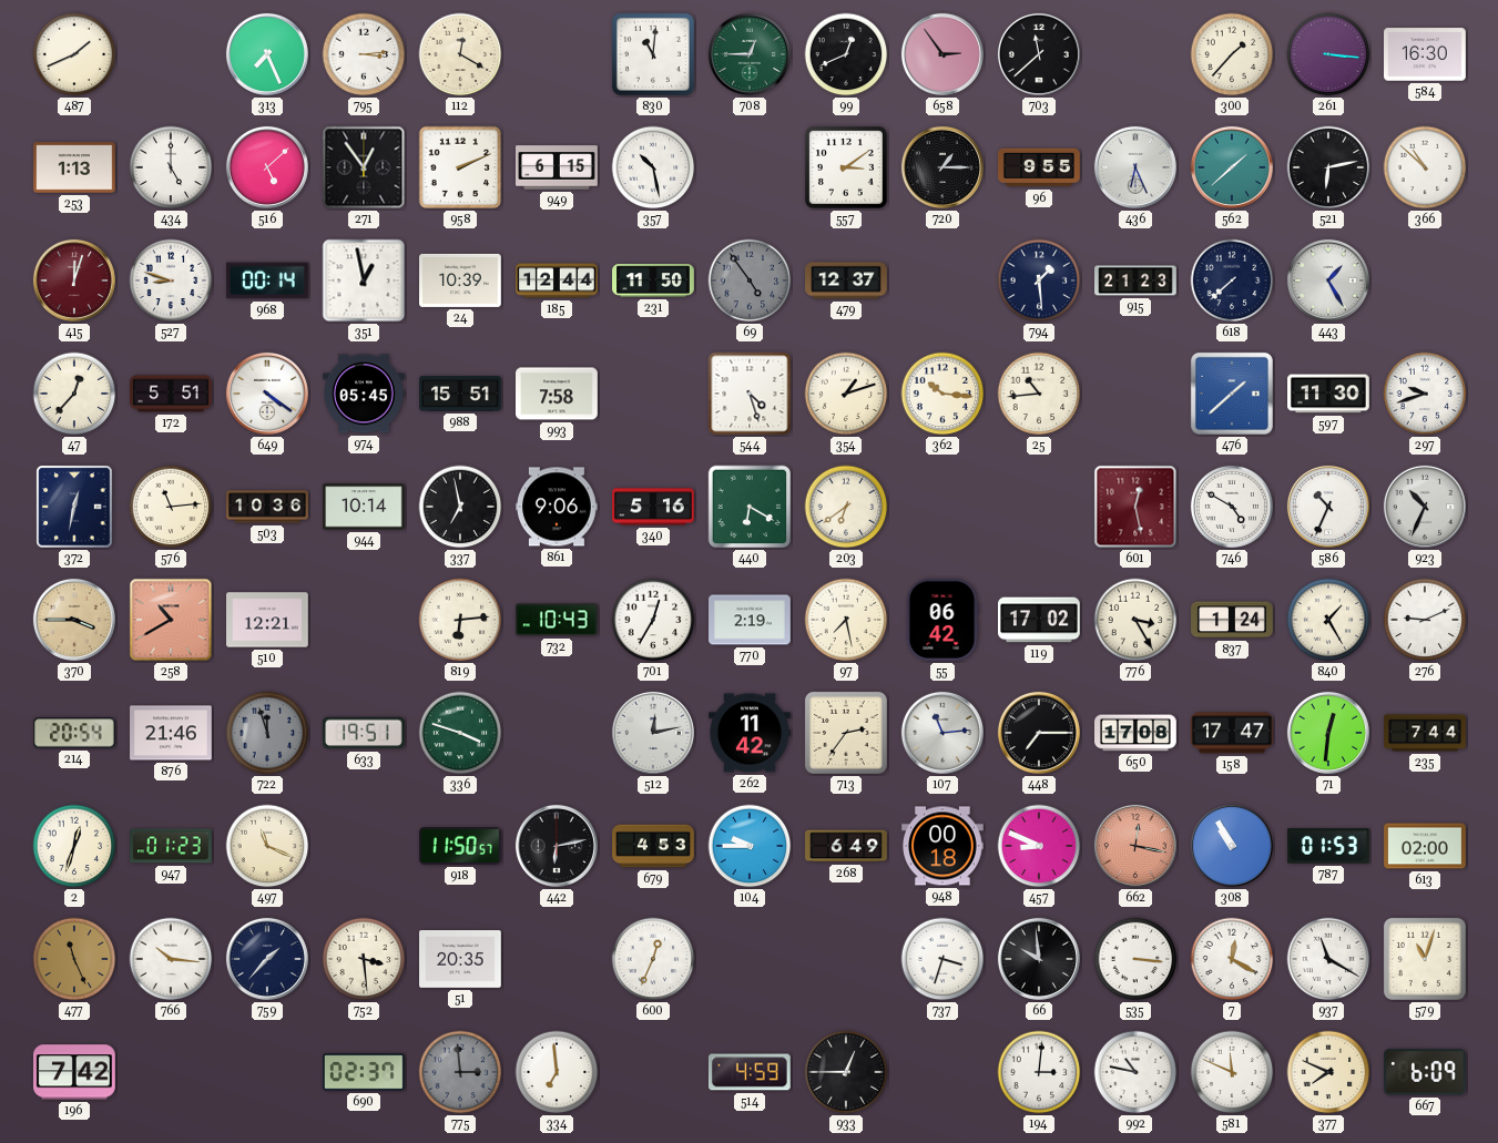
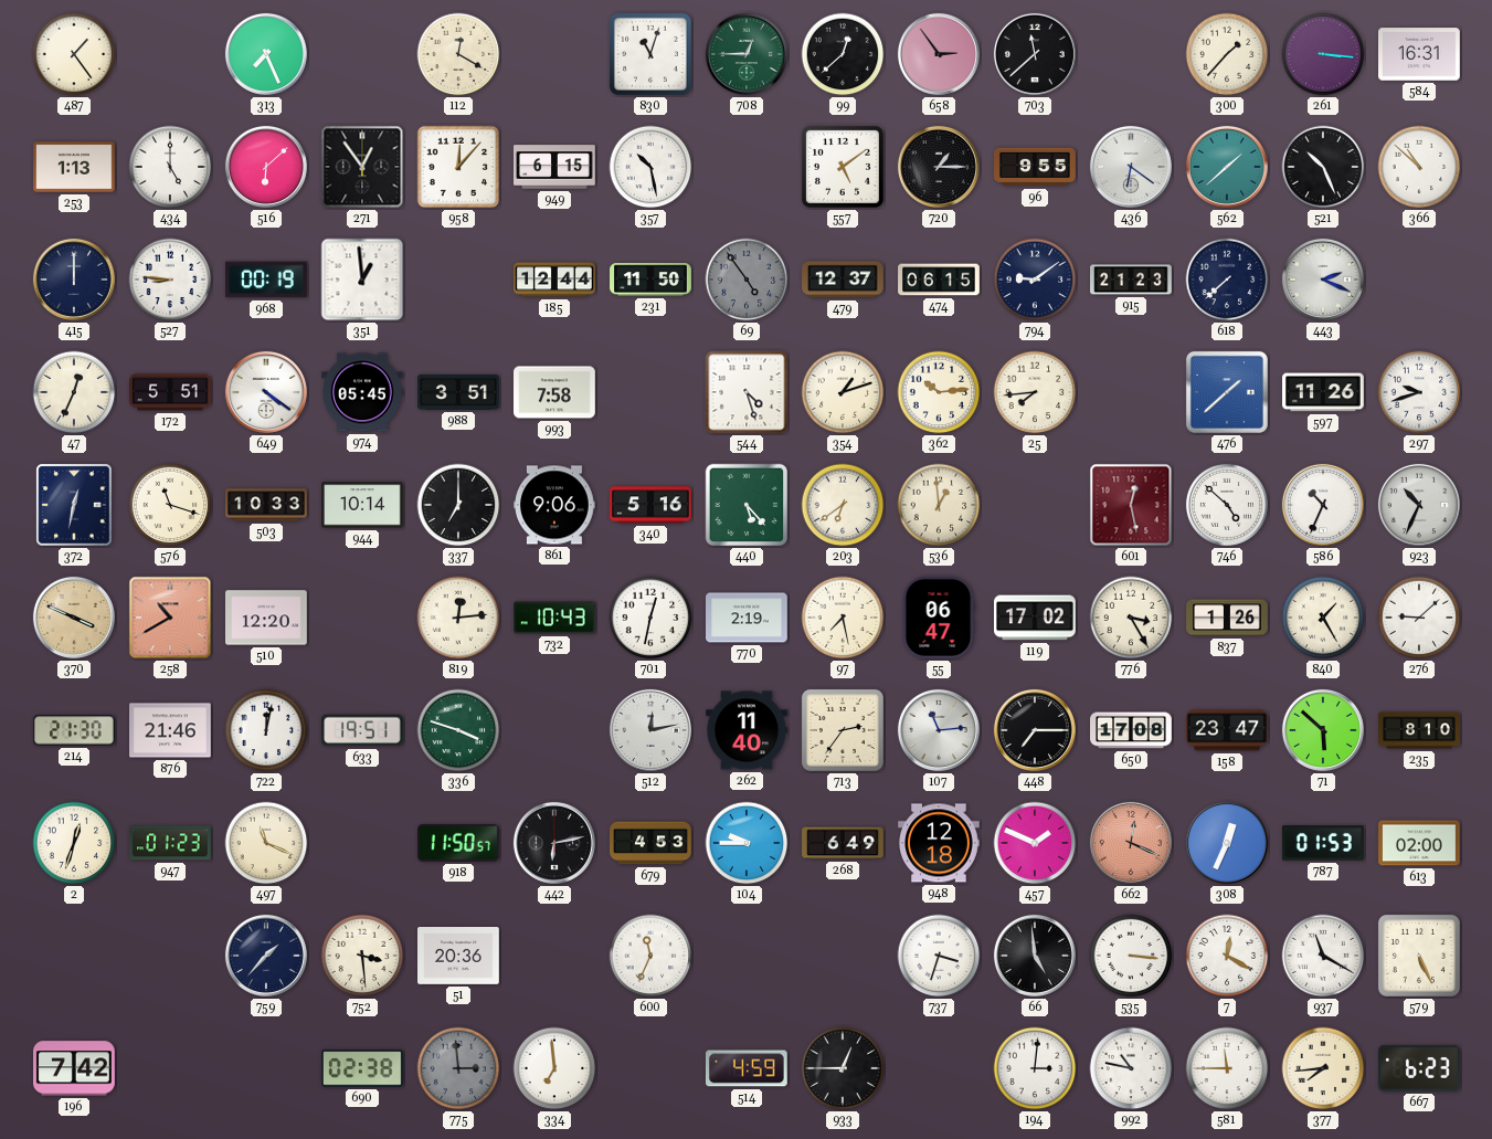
487: 1:41 -> 1:24 (74, 54)
795: 3:14 -> none (364, 54)
830: 11:01 -> 11:03 (650, 54)
99: 12:41 -> 12:38 (843, 54)
584: 16:30 -> 16:31 (1420, 54)
516: 5:08 -> 6:08 (266, 167)
958: 2:11 -> 12:07 (458, 167)
557: 3:09 -> 5:09 (843, 167)
436: 6:26 -> 6:21 (1131, 167)
521: 6:13 -> 10:26 (1323, 167)
415: 12:03 -> 12:00 (74, 280)
415 dial: burgundy -> navy (74, 280)
527: 8:48 -> 8:46 (170, 280)
968: 00:14 -> 00:19 (267, 280)
351: 12:58 -> 12:59 (362, 280)
24: 10:39 -> none (461, 280)
474: none -> 06:15 (939, 280)
794: 1:29 -> 9:09 (1035, 280)
443: 1:25 -> 2:19 (1323, 280)
47: 12:37 -> 12:34 (74, 392)
988: 15:51 -> 3:51 (459, 392)
362: 10:16 -> 10:14 (939, 392)
25: 10:44 -> 7:44 (1035, 392)
597: 11:30 -> 11:26 (1324, 392)
576: 11:14 -> 11:18 (170, 505)
503: 10:36 -> 10:33 (266, 505)
337: 6:58 -> 7:00 (458, 505)
440: 6:20 -> 5:23 (747, 505)
536: none -> 12:59 (939, 505)
746: 4:50 -> 4:52 (1227, 505)
370: 3:45 -> 3:49 (74, 618)
510: 12:21 -> 12:20 (266, 618)
819: 6:14 -> 12:14 (458, 618)
701: 12:35 -> 12:32 (650, 618)
55: 06:42 -> 06:47 (939, 619)
837: 1:24 -> 1:26 (1227, 618)
276: 9:11 -> 9:08 (1419, 618)
214: 20:54 -> 21:30 (75, 730)
722: 11:57 -> 12:02 (266, 730)
722 dial: grey -> white (266, 730)
262: 11:42 -> 11:40 (748, 730)
158: 17:47 -> 23:47 (1228, 730)
71: 12:31 -> 5:52 (1323, 730)
235: 7:44 -> 8:10 (1419, 730)
948: 00:18 -> 12:18 (940, 843)
457: 8:49 -> 1:49 (1035, 843)
662: 12:17 -> 12:19 (1131, 843)
308: 10:55 -> 12:34 (1227, 843)
477: 11:26 -> none (74, 959)
766: 10:16 -> none (171, 959)
51: 20:35 -> 20:36 (459, 957)
600: 12:34 -> 11:34 (650, 956)
66: 9:59 -> 4:59 (1035, 956)
579: 11:03 -> 5:26 (1419, 956)
690: 02:37 -> 02:38 (363, 1068)
581: 11:49 -> 11:45 (1227, 1068)
377: 7:49 -> 7:44 (1323, 1068)
667: 6:09 -> 6:23 (1419, 1068)
